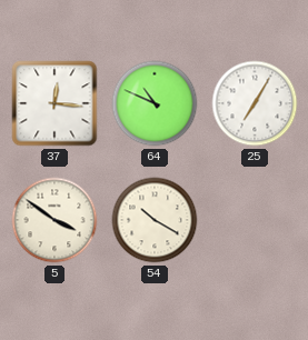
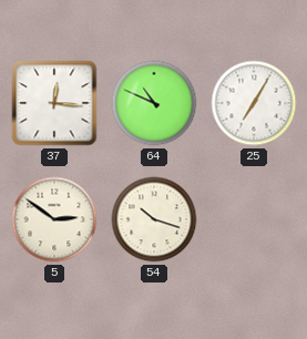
5: 3:51 -> 2:51 (54, 219)
54: 10:20 -> 10:18 (154, 219)
